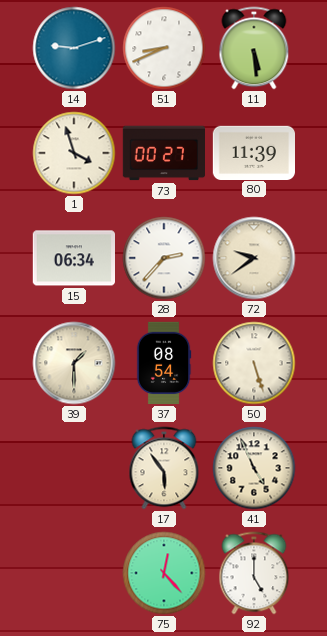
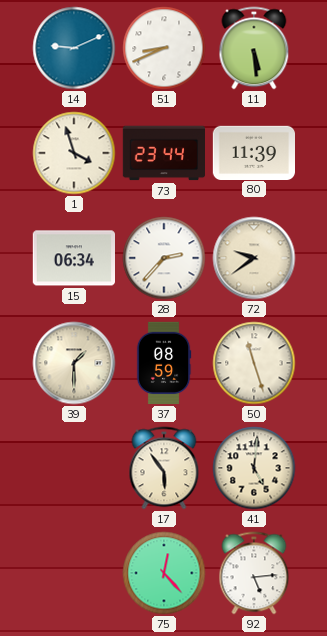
14: 9:12 -> 9:11 (74, 48)
73: 00:27 -> 23:44 (163, 153)
37: 08:54 -> 08:59 (164, 363)
50: 5:27 -> 11:27 (254, 363)
41: 4:56 -> 5:01 (254, 468)
92: 5:00 -> 5:14 (254, 573)
